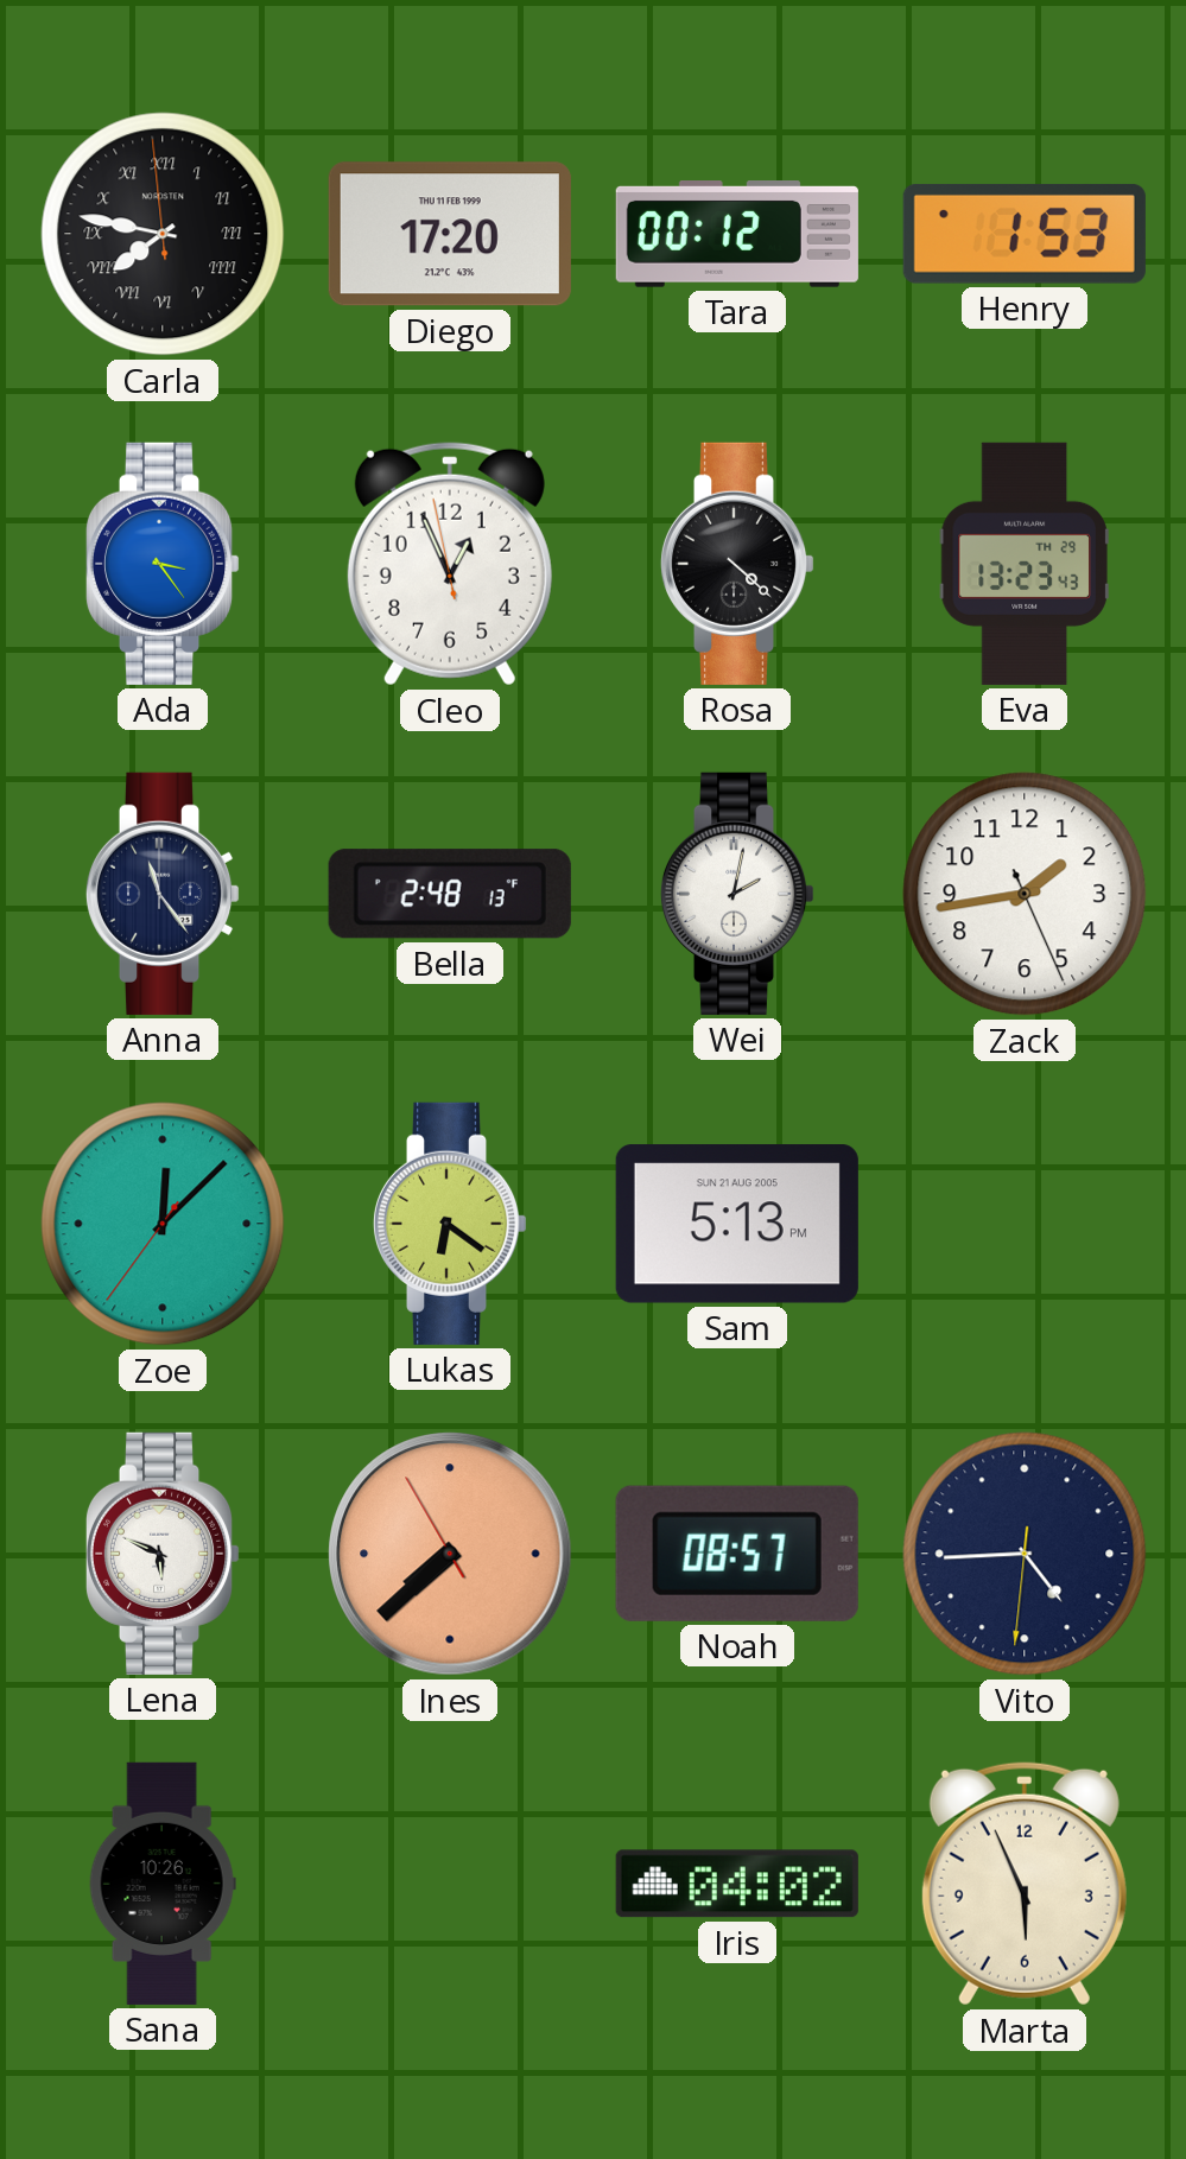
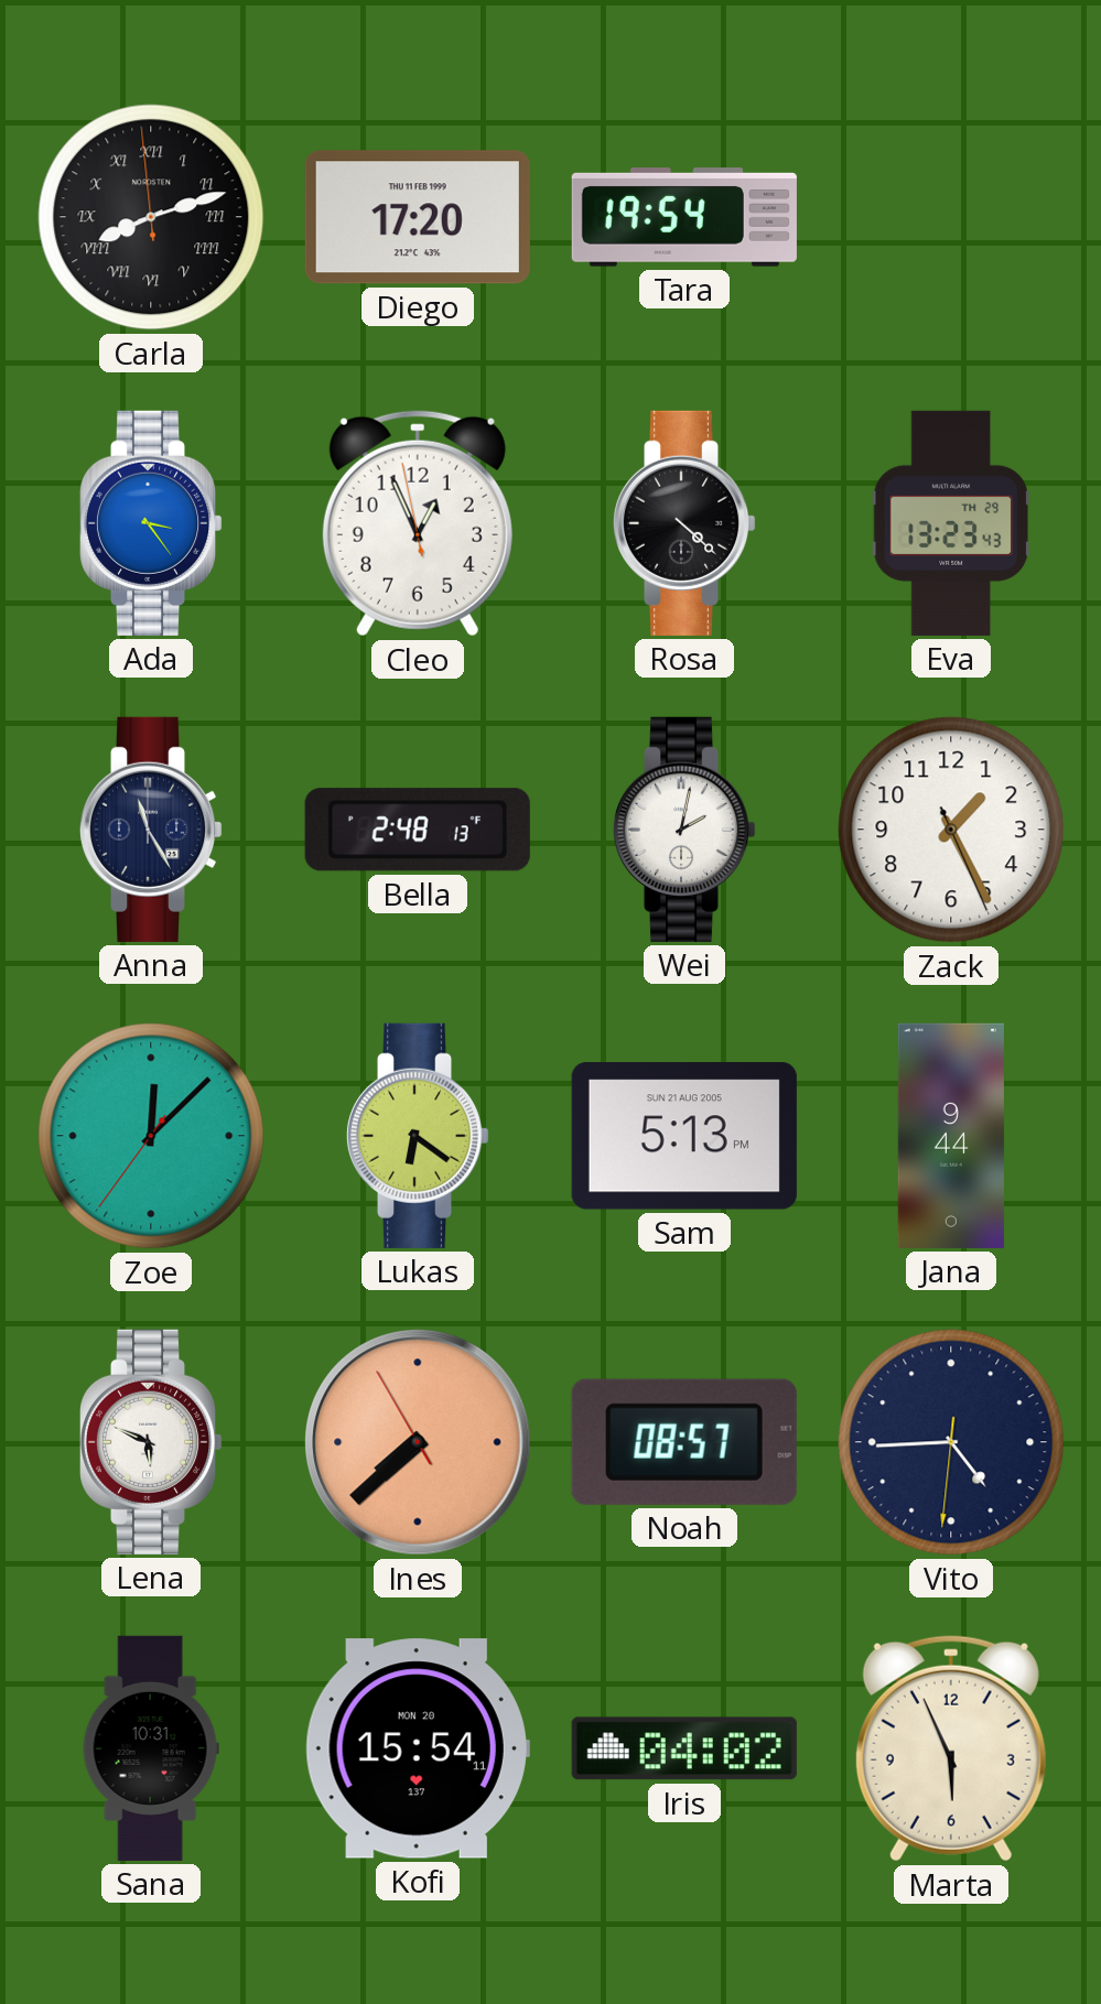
Carla: 7:46 -> 8:11 (151, 217)
Tara: 00:12 -> 19:54 (684, 218)
Henry: 1:53 -> none (1025, 234)
Anna: 11:24 -> 11:25 (151, 830)
Zack: 1:43 -> 1:25 (951, 830)
Jana: none -> 9:44 (951, 1136)
Sana: 10:26 -> 10:31 (151, 1748)
Kofi: none -> 15:54 (418, 1748)
